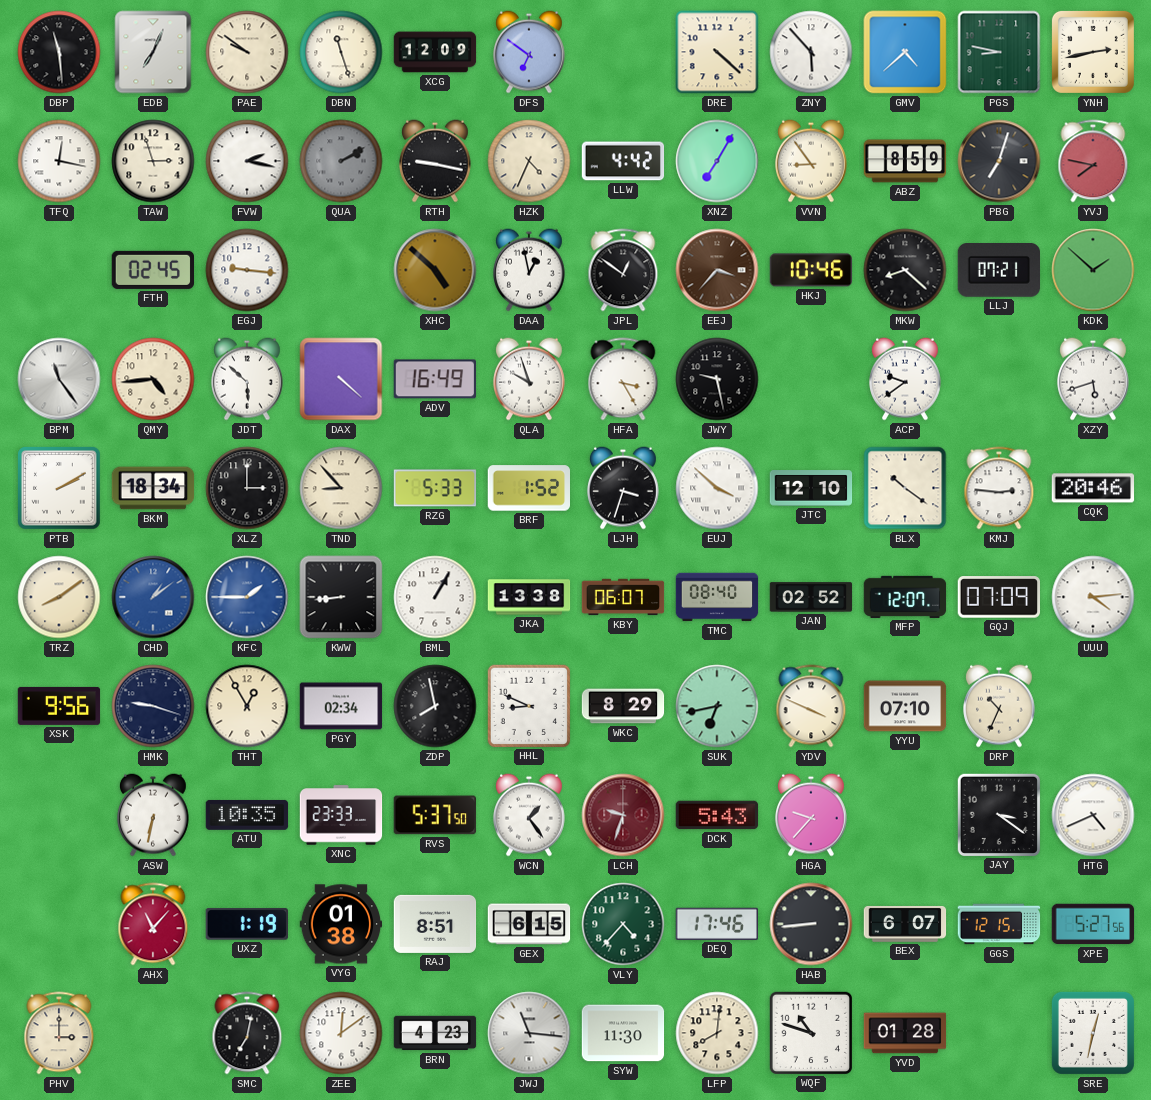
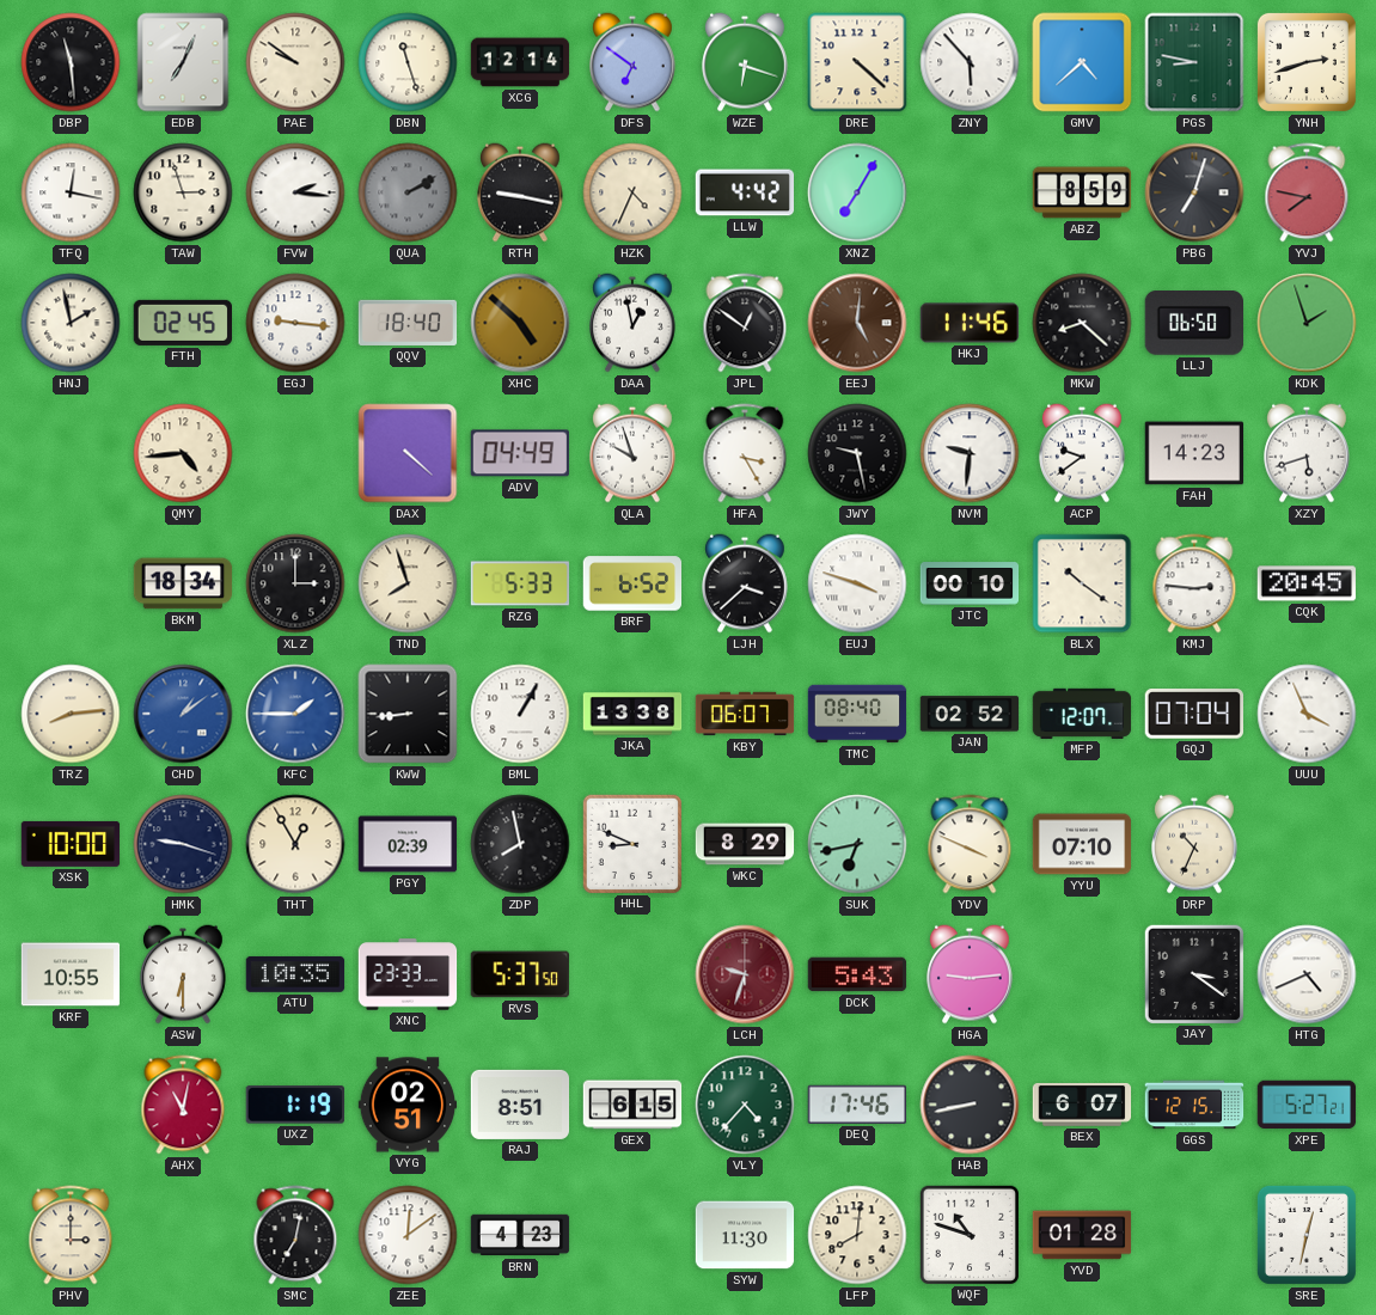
XCG: 12:09 -> 12:14 (520, 62)
WZE: none -> 6:18 (746, 62)
YNH: 2:43 -> 2:42 (1307, 62)
FVW: 2:17 -> 2:16 (295, 192)
VVN: 8:54 -> none (812, 161)
HNJ: none -> 1:58 (71, 323)
QQV: none -> 18:40 (408, 323)
EEJ: 3:37 -> 5:01 (857, 323)
HKJ: 10:46 -> 11:46 (970, 323)
LLJ: 07:21 -> 06:50 (1193, 324)
KDK: 1:52 -> 1:57 (1307, 323)
BPM: 11:24 -> none (59, 379)
JDT: 5:52 -> none (248, 379)
ADV: 16:49 -> 04:49 (519, 453)
NVM: none -> 9:31 (970, 453)
FAH: none -> 14:23 (1194, 453)
PTB: 2:10 -> none (60, 489)
TND: 8:53 -> 7:57 (408, 583)
BRF: 1:52 -> 6:52 (631, 583)
LJH: 3:33 -> 3:38 (746, 583)
EUJ: 3:52 -> 3:48 (857, 583)
JTC: 12:10 -> 00:10 (970, 583)
CQK: 20:46 -> 20:45 (1307, 583)
TRZ: 8:09 -> 8:14 (71, 714)
GQJ: 07:09 -> 07:04 (1193, 714)
UUU: 4:14 -> 3:56 (1307, 714)
XSK: 9:56 -> 10:00 (71, 844)
PGY: 02:34 -> 02:39 (408, 844)
KRF: none -> 10:55 (71, 974)
ASW: 6:32 -> 6:30 (184, 974)
WCN: 1:24 -> none (530, 815)
HGA: 9:37 -> 9:14 (971, 974)
AHX: 11:07 -> 11:02 (183, 1105)
VYG: 01:38 -> 02:51 (408, 1105)
HAB: 8:44 -> 8:43 (970, 1105)
XPE: 5:27:56 -> 5:27:21 (1307, 1105)
JWJ: 11:16 -> none (529, 1033)
